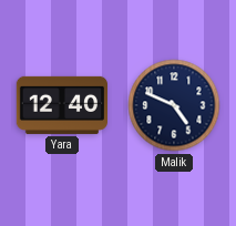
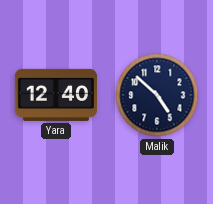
Malik: 4:49 -> 4:52 (157, 95)
